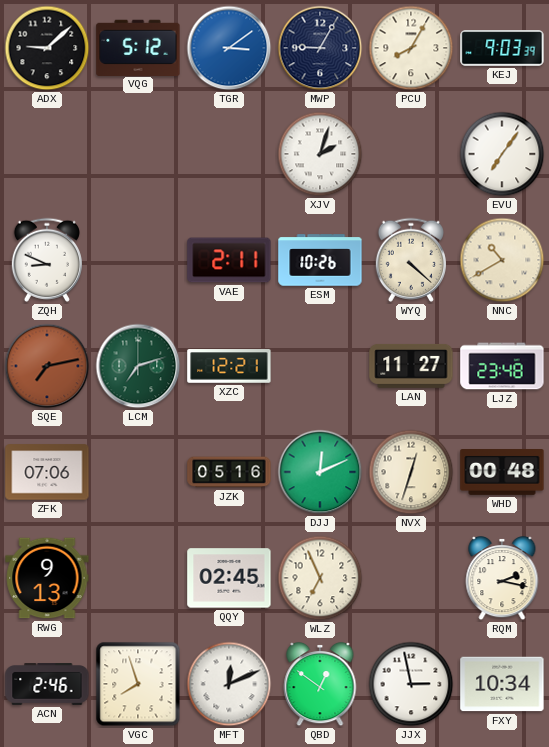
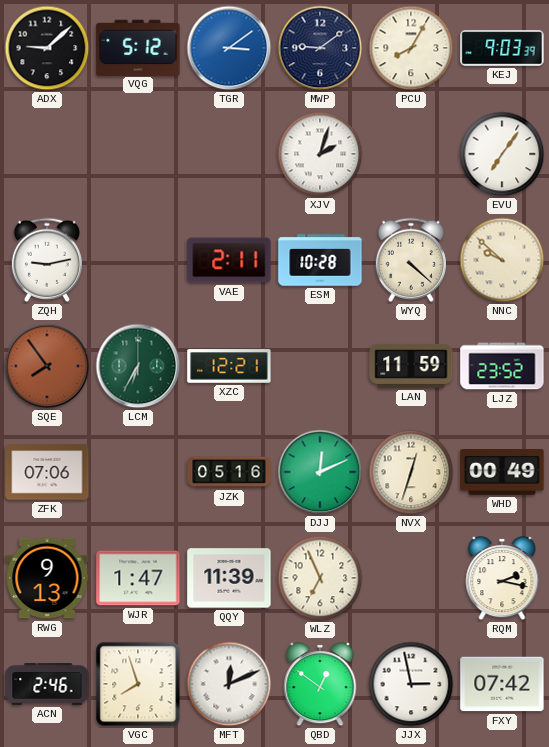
MWP: 9:05 -> 9:09 (320, 48)
ZQH: 8:49 -> 9:13 (47, 260)
ESM: 10:26 -> 10:28 (320, 260)
NNC: 10:40 -> 9:52 (502, 260)
SQE: 7:13 -> 7:54 (47, 366)
LCM: 7:12 -> 6:35 (138, 366)
LAN: 11:27 -> 11:59 (411, 366)
LJZ: 23:48 -> 23:52 (502, 366)
WHD: 00:48 -> 00:49 (502, 473)
WJR: none -> 1:47 (138, 578)
QQY: 02:45 -> 11:39 (229, 578)
FXY: 10:34 -> 07:42 (502, 684)
